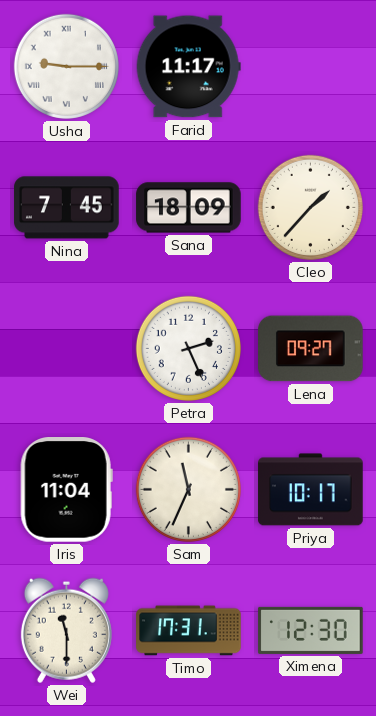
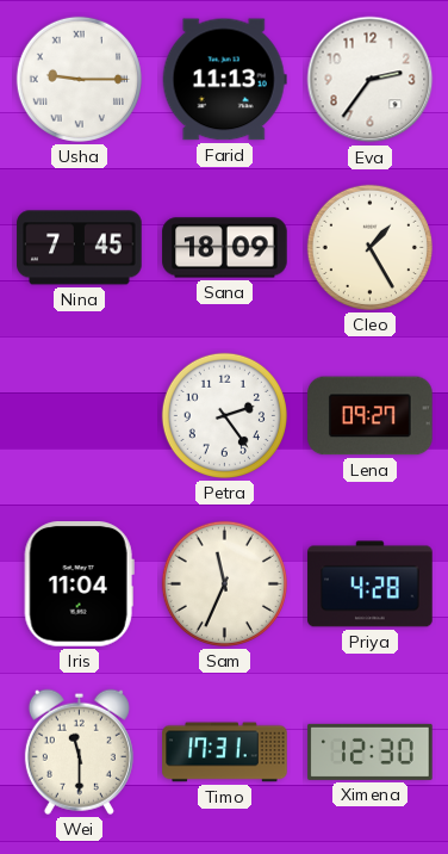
Farid: 11:17 -> 11:13 (224, 80)
Eva: none -> 2:36 (371, 80)
Cleo: 1:37 -> 1:25 (369, 247)
Petra: 2:26 -> 2:24 (224, 415)
Priya: 10:17 -> 4:28 (371, 584)
